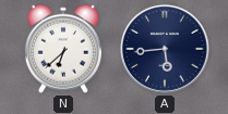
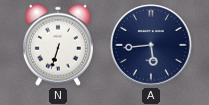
N: 6:38 -> 6:33 (58, 45)
